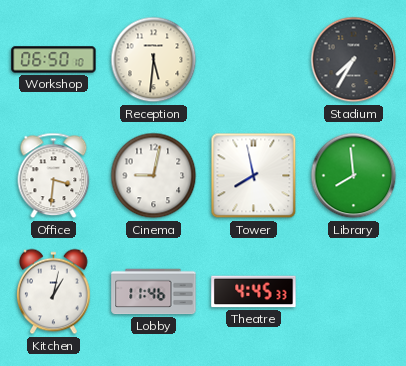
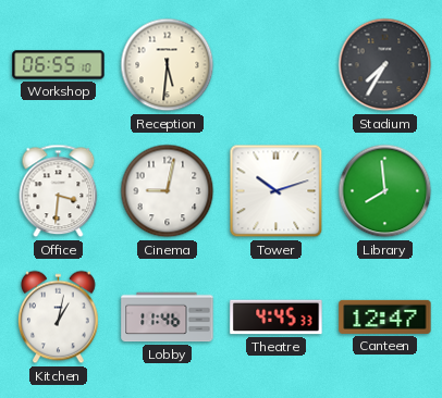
Workshop: 06:50 -> 06:55 (59, 65)
Tower: 7:58 -> 10:12 (277, 191)
Canteen: none -> 12:47 (385, 316)
